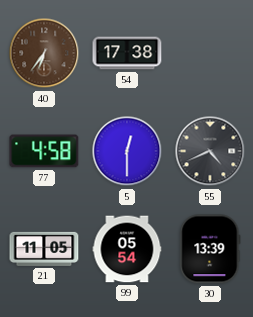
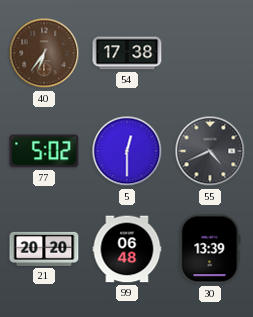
77: 4:58 -> 5:02 (44, 151)
21: 11:05 -> 20:20 (44, 249)
99: 05:54 -> 06:48 (127, 249)
